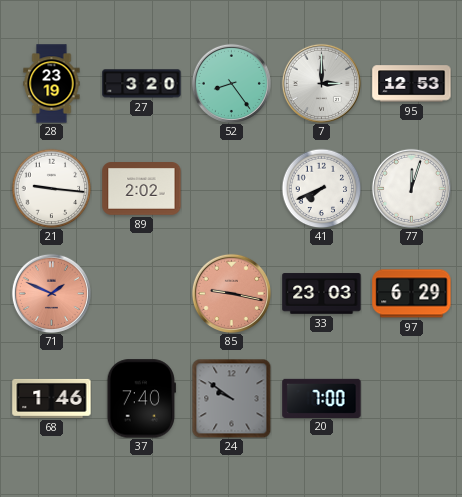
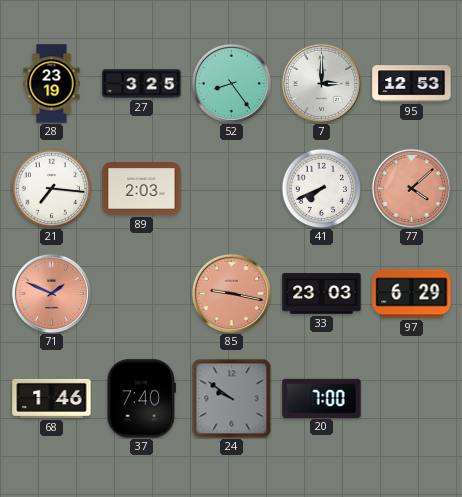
27: 3:20 -> 3:25 (142, 84)
21: 9:16 -> 7:16 (51, 188)
89: 2:02 -> 2:03 (142, 189)
77: 12:03 -> 4:08 (411, 188)
77 dial: white -> salmon (411, 188)
